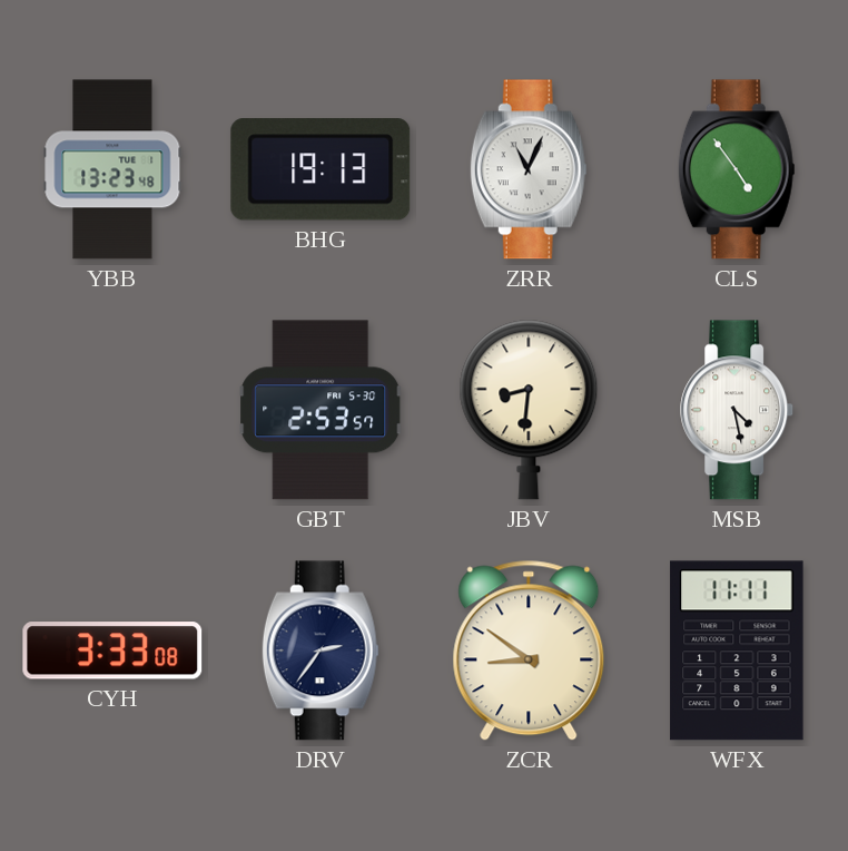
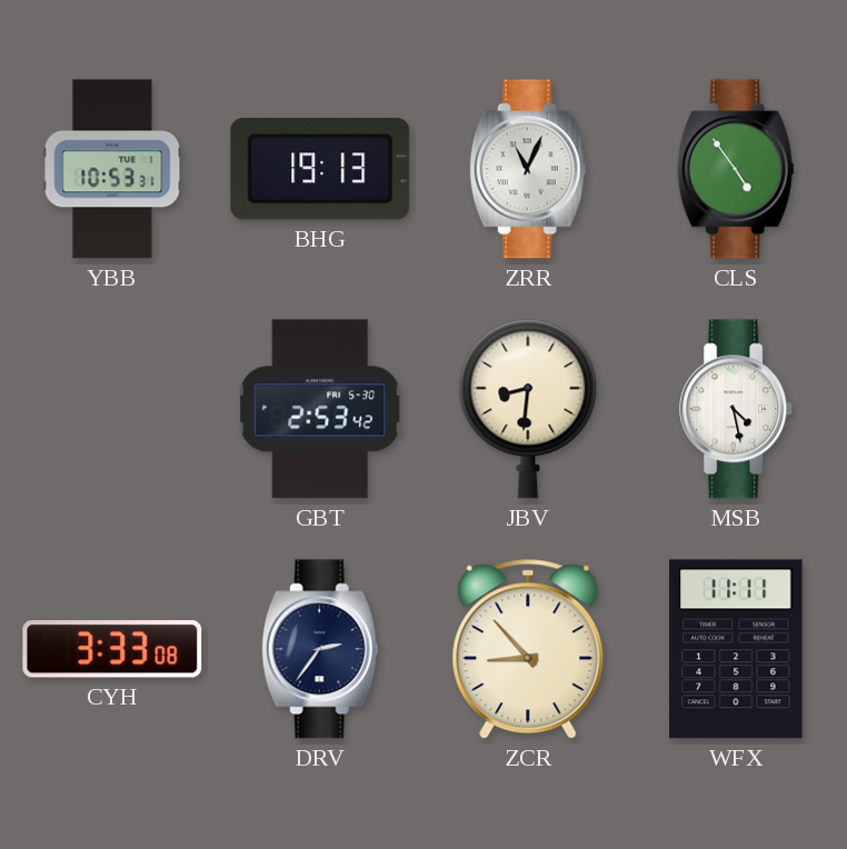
YBB: 13:23 -> 10:53 (112, 169)
GBT: 2:53:57 -> 2:53:42 (320, 409)
ZCR: 8:51 -> 8:53 (528, 649)
